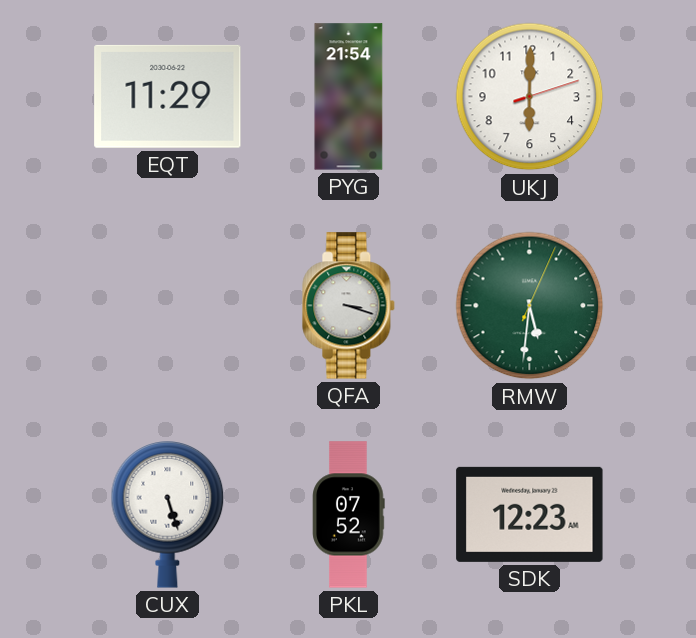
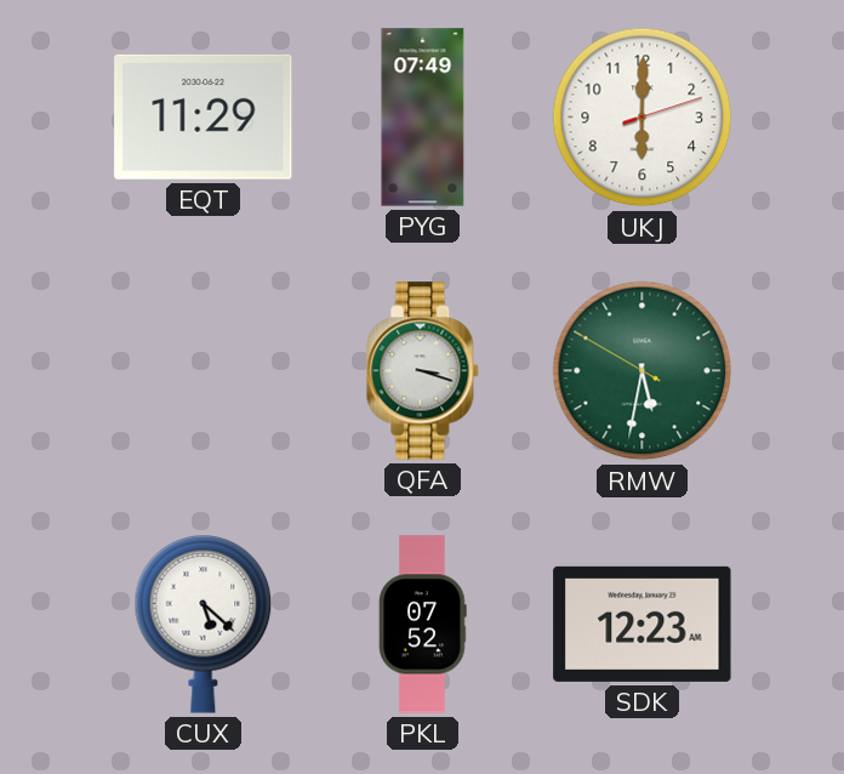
PYG: 21:54 -> 07:49 (423, 118)
RMW: 5:31:04 -> 5:31:50 (643, 371)
CUX: 5:27 -> 5:22 (204, 625)
